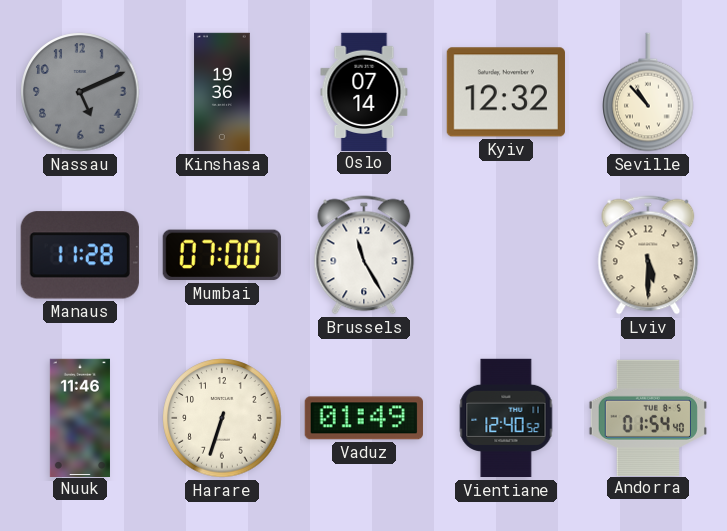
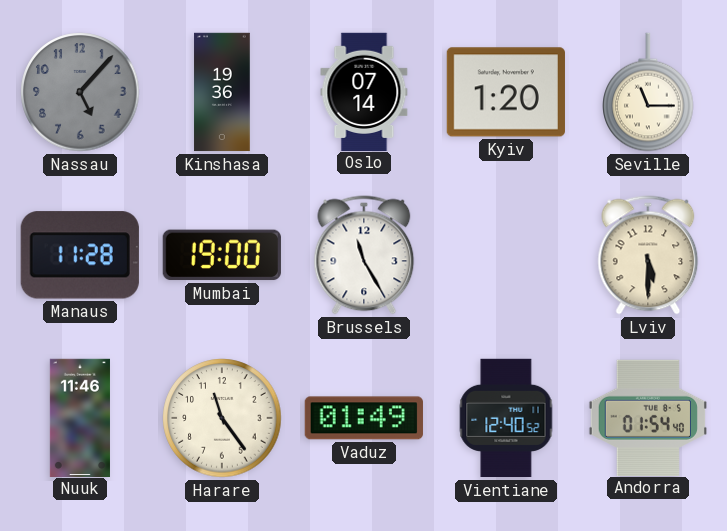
Nassau: 5:11 -> 5:07 (80, 92)
Kyiv: 12:32 -> 1:20 (506, 92)
Seville: 10:53 -> 11:15 (648, 92)
Mumbai: 07:00 -> 19:00 (222, 255)
Harare: 6:33 -> 11:24 (222, 418)
